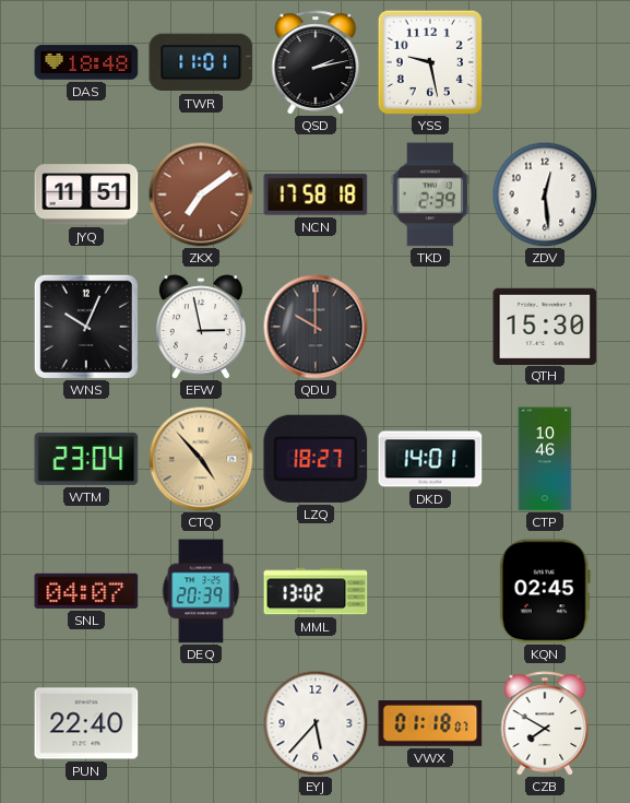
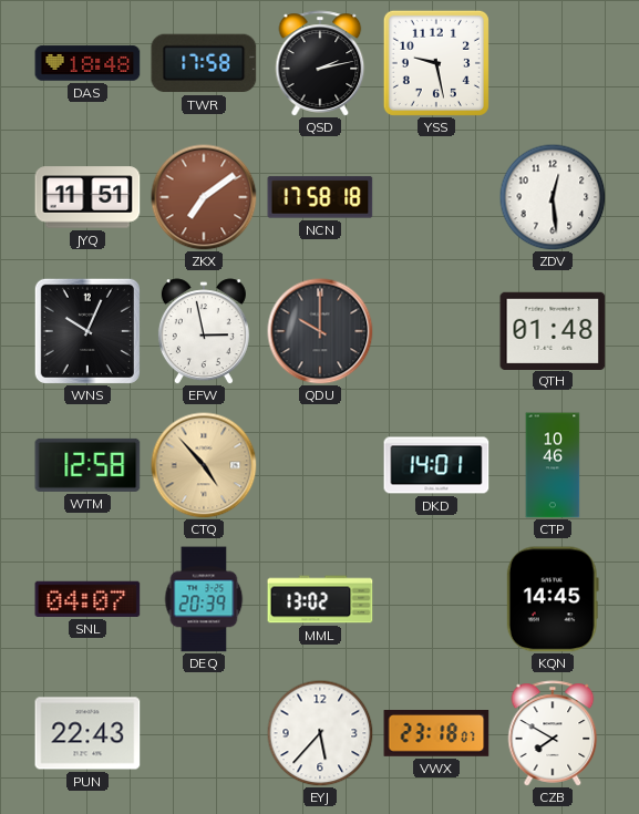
TWR: 11:01 -> 17:58 (204, 63)
TKD: 2:39 -> none (430, 194)
QTH: 15:30 -> 01:48 (553, 330)
WTM: 23:04 -> 12:58 (87, 465)
LZQ: 18:27 -> none (316, 459)
KQN: 02:45 -> 14:45 (553, 599)
PUN: 22:40 -> 22:43 (87, 733)
VWX: 01:18 -> 23:18 (436, 734)
